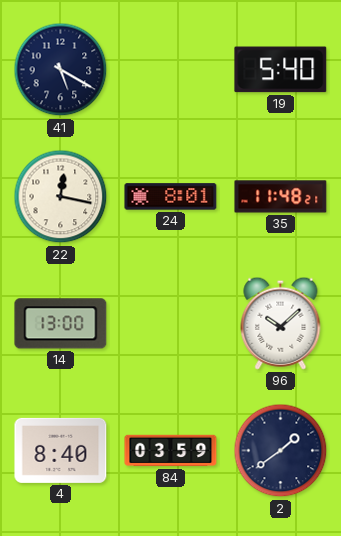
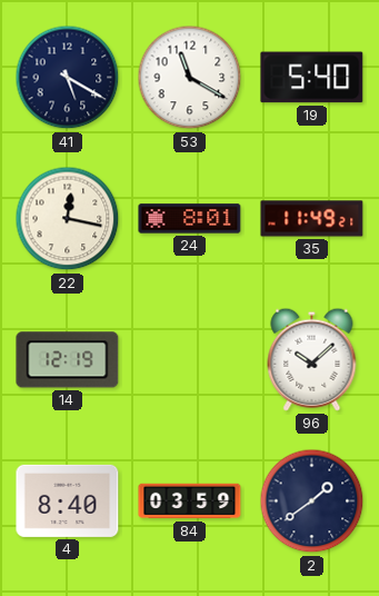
53: none -> 11:20 (190, 78)
35: 11:48 -> 11:49 (312, 219)
14: 13:00 -> 12:19 (68, 360)
